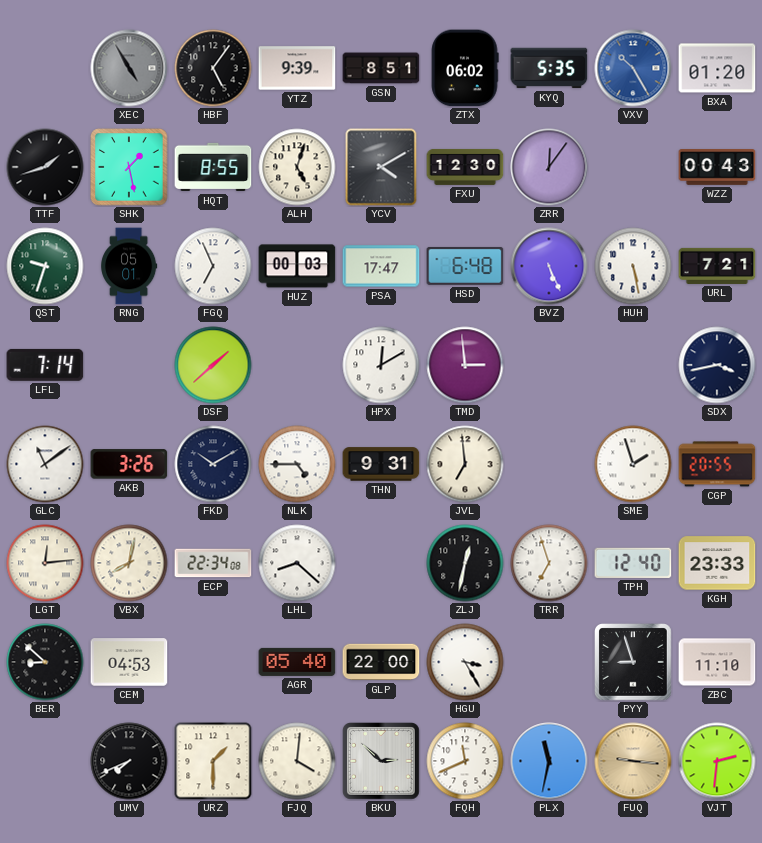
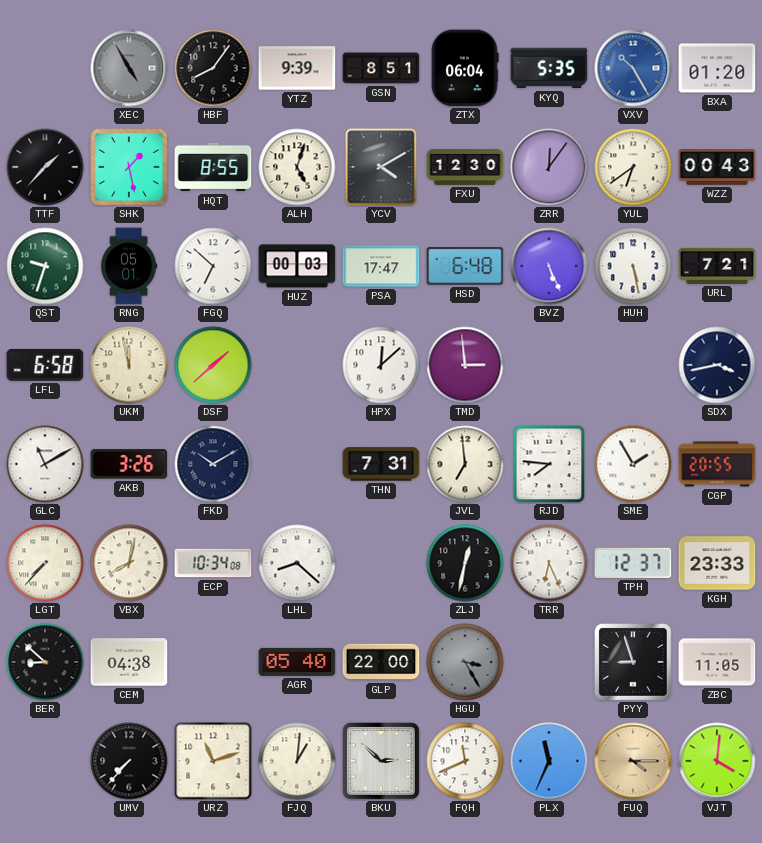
HBF: 5:06 -> 8:06 (213, 68)
ZTX: 06:02 -> 06:04 (465, 68)
TTF: 1:42 -> 1:37 (45, 167)
YUL: none -> 6:39 (633, 167)
FGQ: 6:56 -> 6:52 (213, 266)
LFL: 7:14 -> 6:58 (45, 365)
UKM: none -> 11:58 (129, 365)
HPX: 12:10 -> 12:08 (381, 365)
GLC: 11:09 -> 11:10 (45, 464)
NLK: 4:45 -> none (297, 464)
THN: 9:31 -> 7:31 (381, 464)
RJD: none -> 7:46 (549, 464)
SME: 1:57 -> 1:55 (633, 464)
LGT: 12:14 -> 7:37 (45, 563)
ECP: 22:34 -> 10:34 (213, 563)
TRR: 6:57 -> 6:26 (549, 563)
TPH: 12:40 -> 12:37 (633, 563)
CEM: 04:53 -> 04:38 (129, 662)
HGU dial: white -> grey (465, 662)
ZBC: 11:10 -> 11:05 (717, 662)
UMV: 7:41 -> 7:37 (129, 761)
URZ: 1:30 -> 11:12 (213, 761)
FJQ: 4:01 -> 1:01 (297, 761)
PLX: 11:32 -> 11:34 (549, 761)
FUQ: 9:16 -> 4:15 (633, 761)
VJT: 2:31 -> 4:01 (717, 761)
